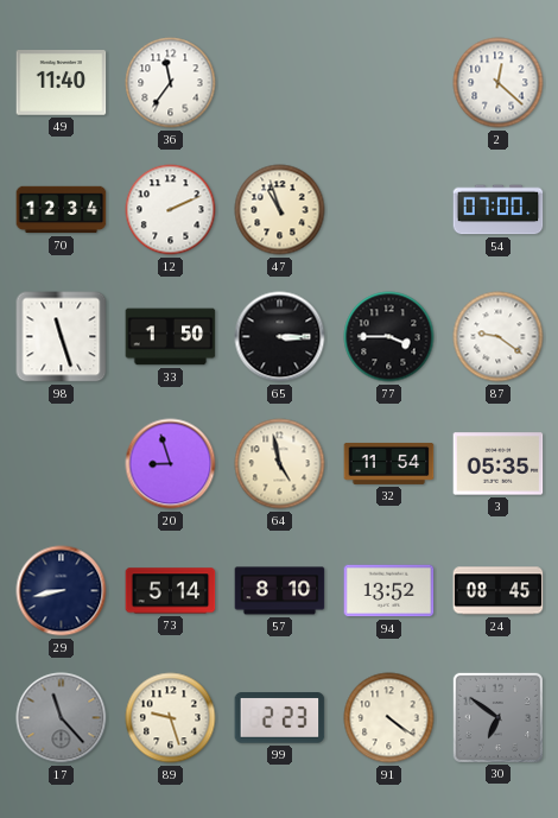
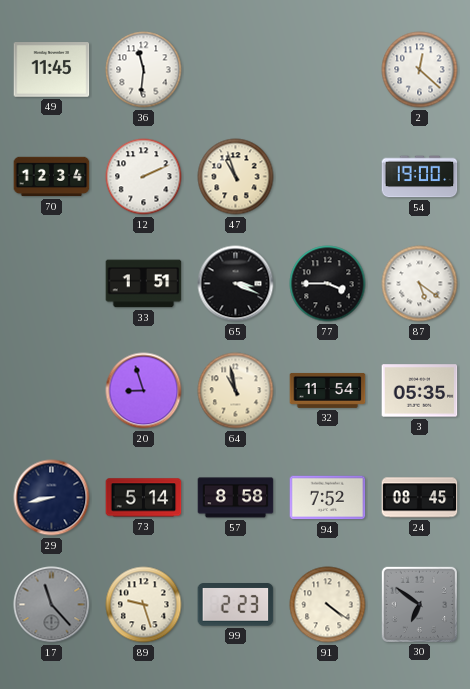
49: 11:40 -> 11:45 (52, 70)
36: 11:36 -> 11:31 (144, 70)
54: 07:00 -> 19:00 (420, 177)
98: 11:27 -> none (62, 337)
33: 1:50 -> 1:51 (144, 284)
65: 3:15 -> 3:19 (236, 284)
87: 9:21 -> 5:21 (420, 284)
64: 4:58 -> 10:58 (236, 391)
57: 8:10 -> 8:58 (236, 498)
94: 13:52 -> 7:52 (328, 498)
